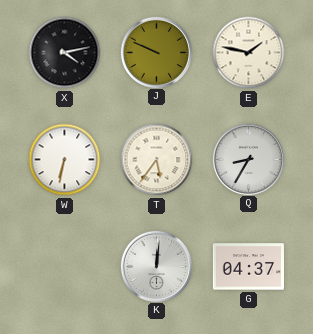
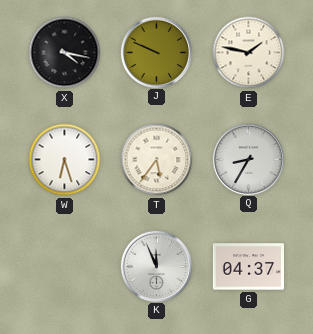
X: 4:13 -> 4:17 (65, 53)
W: 6:32 -> 6:27 (65, 160)
K: 12:01 -> 11:56 (156, 266)
